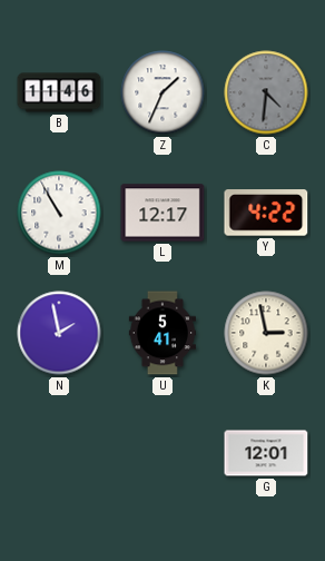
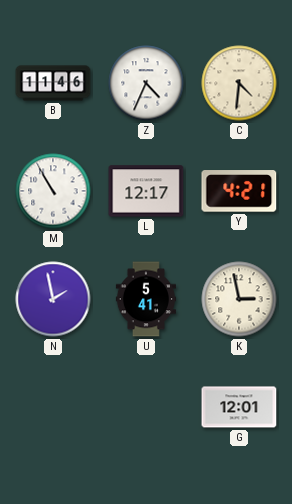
Z: 1:34 -> 4:34 (146, 83)
C dial: grey -> cream (239, 83)
Y: 4:22 -> 4:21 (239, 191)
